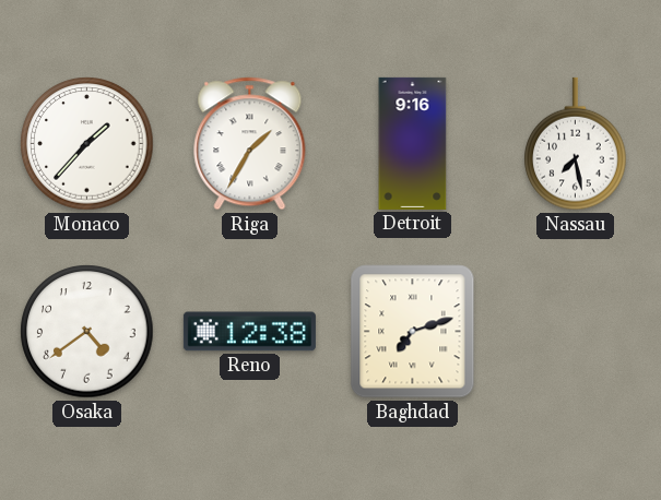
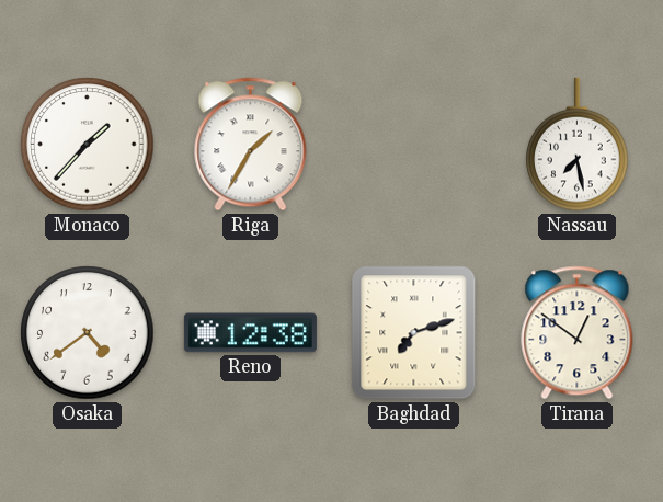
Detroit: 9:16 -> none (413, 143)
Tirana: none -> 12:51 (578, 333)
